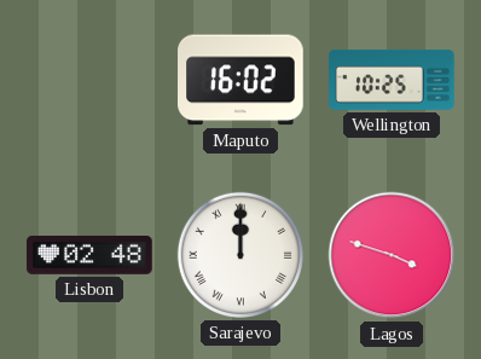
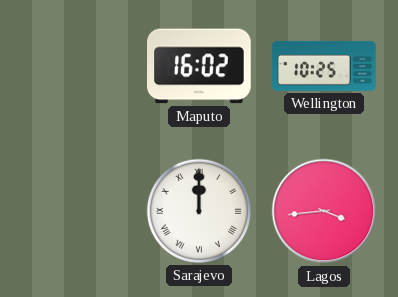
Lisbon: 02:48 -> none (89, 255)
Lagos: 3:48 -> 3:44 (324, 211)
